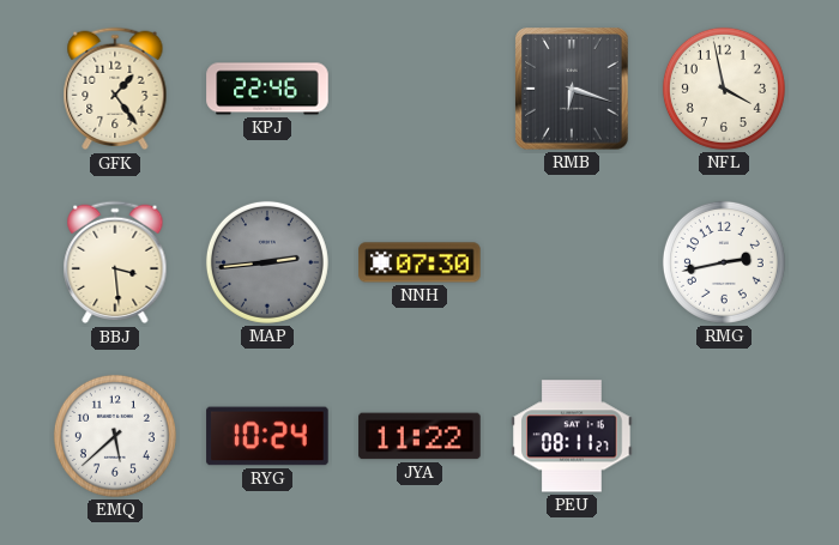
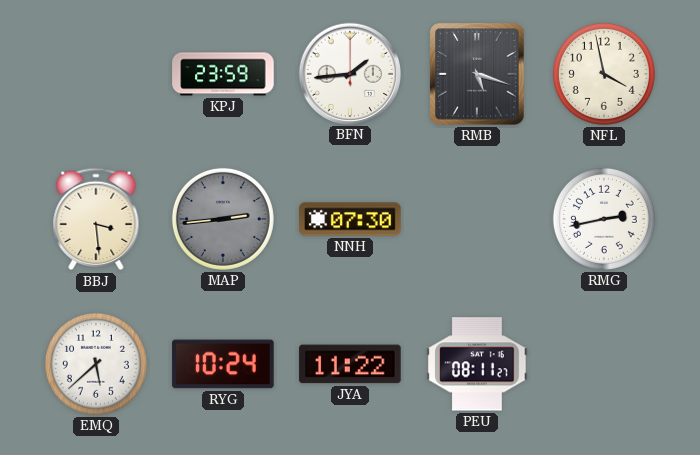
GFK: 1:24 -> none (115, 89)
KPJ: 22:46 -> 23:59 (223, 74)
BFN: none -> 1:44 (349, 73)
RMB: 6:18 -> 5:18 (477, 74)
